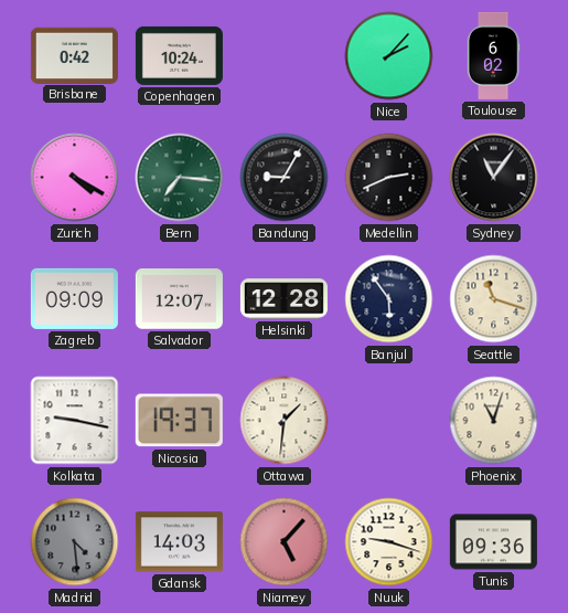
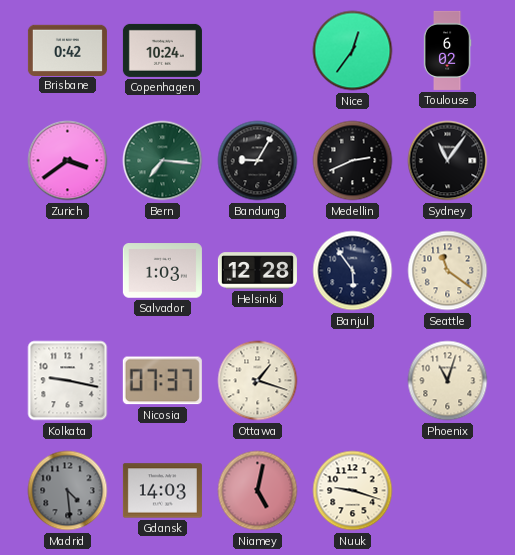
Nice: 2:07 -> 12:36 (353, 51)
Zurich: 4:20 -> 3:39 (68, 161)
Zagreb: 09:09 -> none (74, 298)
Salvador: 12:07 -> 1:03 (162, 271)
Seattle: 11:18 -> 11:21 (448, 271)
Nicosia: 19:37 -> 07:37 (162, 381)
Ottawa: 1:31 -> 1:18 (258, 381)
Niamey: 5:07 -> 5:02 (258, 491)
Tunis: 09:36 -> none (493, 542)
